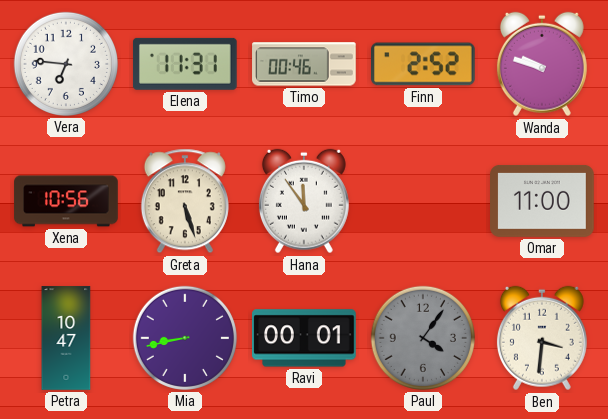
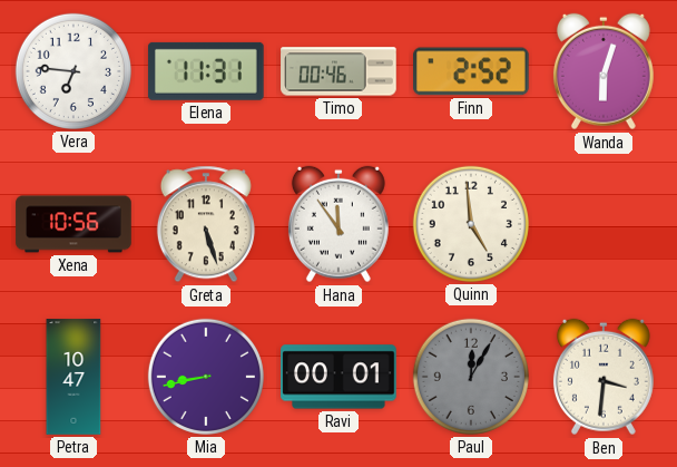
Wanda: 9:48 -> 6:03 (604, 71)
Quinn: none -> 4:59 (471, 224)
Omar: 11:00 -> none (542, 201)
Paul: 4:06 -> 12:05 (471, 377)
